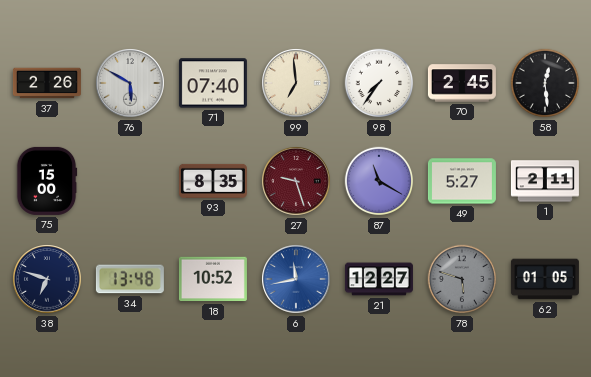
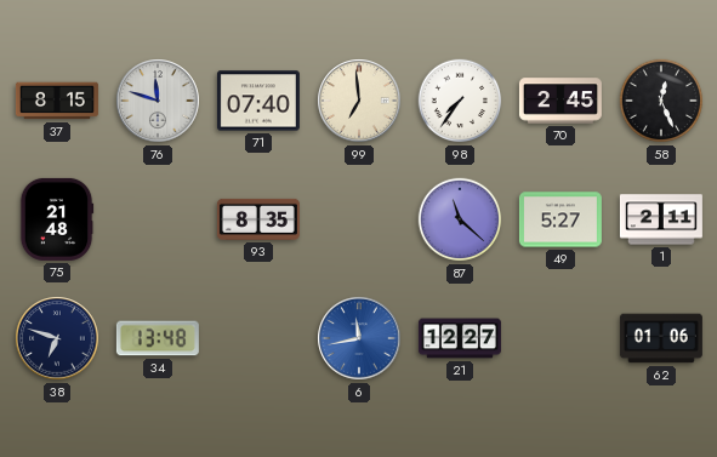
37: 2:26 -> 8:15 (57, 101)
76: 5:50 -> 11:48 (158, 101)
58: 12:29 -> 12:26 (661, 101)
75: 15:00 -> 21:48 (57, 219)
27: 9:27 -> none (296, 181)
87: 11:20 -> 11:22 (460, 219)
18: 10:52 -> none (213, 279)
78: 5:48 -> none (462, 279)
62: 01:05 -> 01:06 (661, 338)
